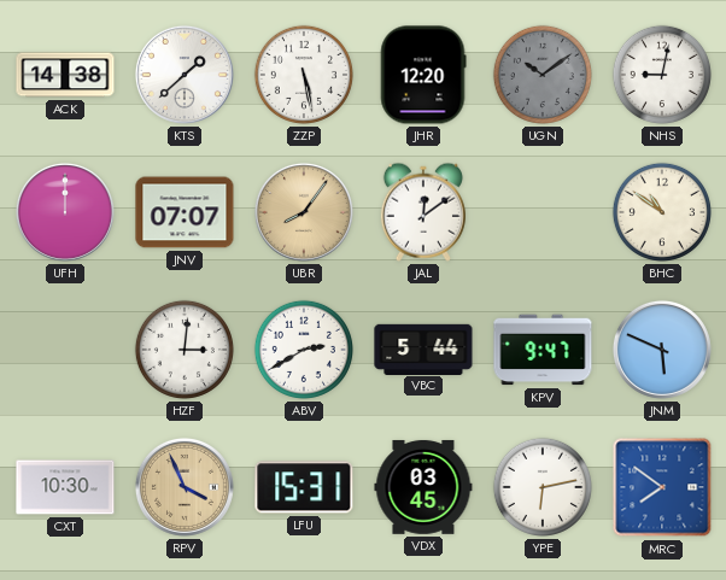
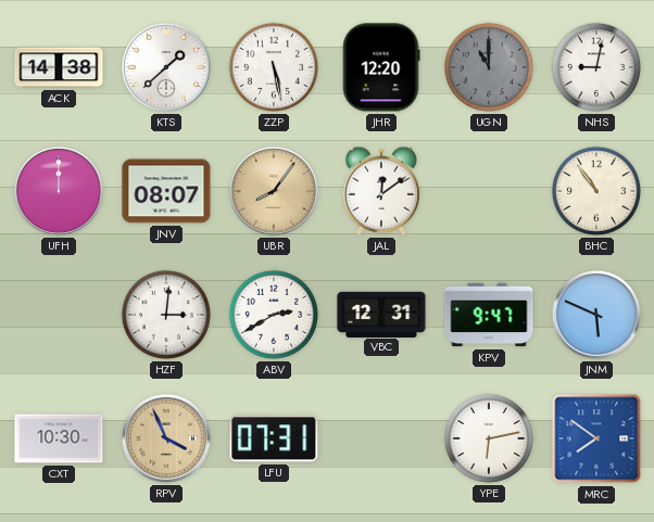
UGN: 10:09 -> 11:00 (489, 67)
JNV: 07:07 -> 08:07 (166, 191)
BHC: 10:51 -> 10:54 (596, 191)
VBC: 5:44 -> 12:31 (381, 314)
LFU: 15:31 -> 07:31 (274, 438)
VDX: 03:45 -> none (423, 487)
